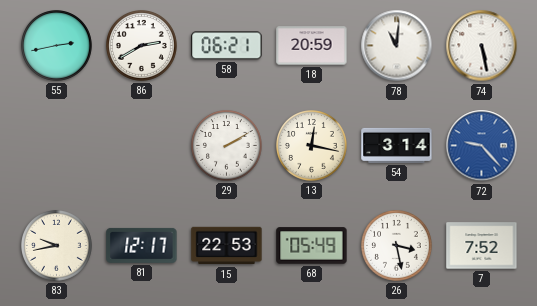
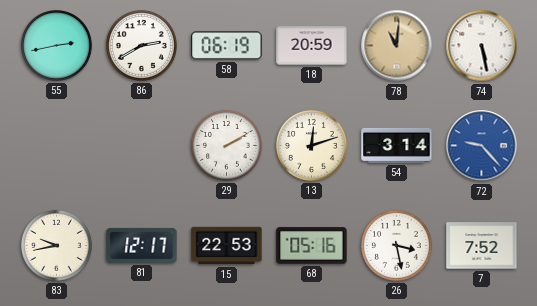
58: 06:21 -> 06:19 (227, 46)
78 dial: white -> champagne (397, 46)
13: 12:17 -> 12:12 (312, 146)
68: 05:49 -> 05:16 (312, 246)
